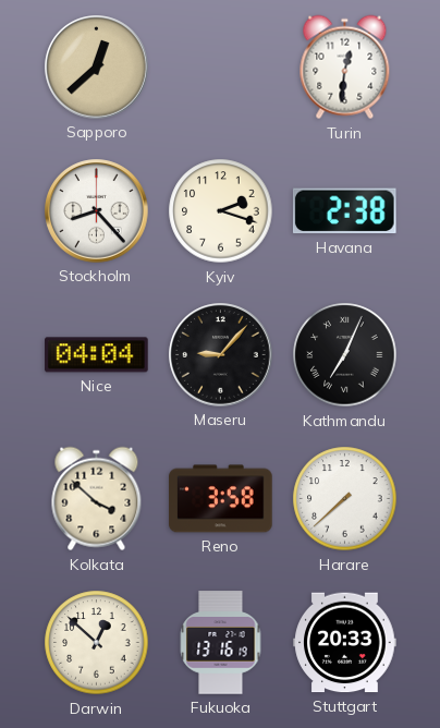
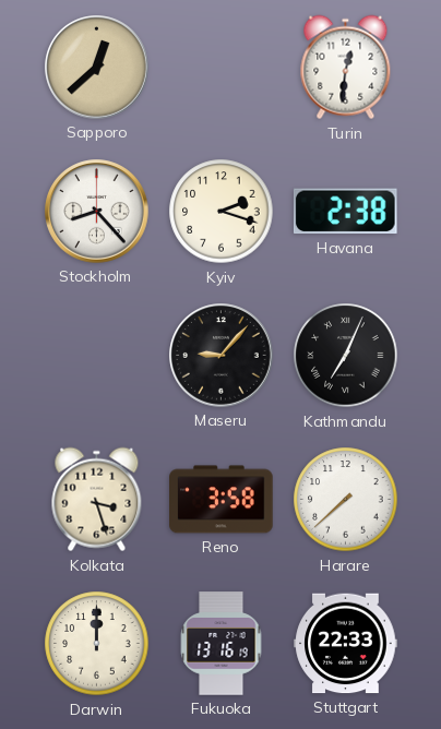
Nice: 04:04 -> none (97, 355)
Kolkata: 3:52 -> 3:27 (97, 500)
Darwin: 12:52 -> 12:00 (97, 644)
Stuttgart: 20:33 -> 22:33 (346, 644)
